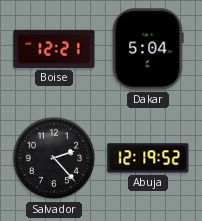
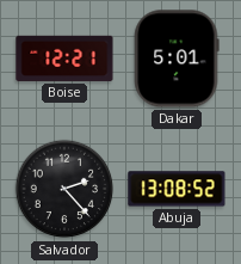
Dakar: 5:04 -> 5:01 (177, 59)
Abuja: 12:19 -> 13:08 (177, 189)
